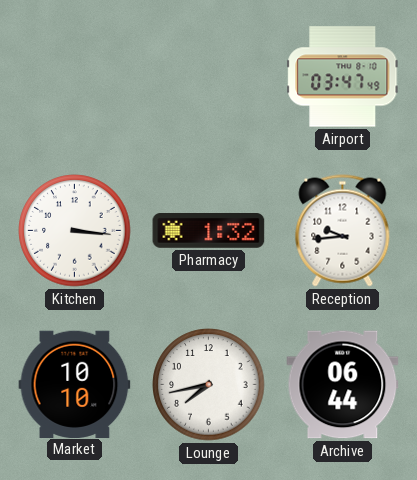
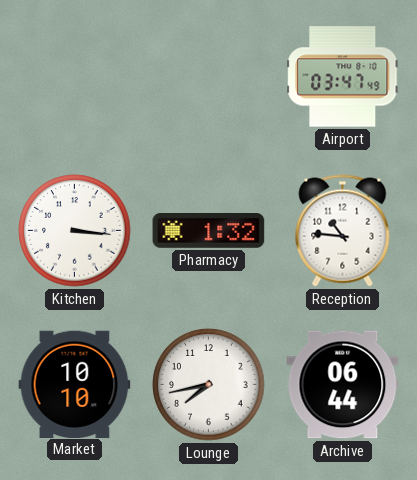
Reception: 9:44 -> 10:46 (343, 231)
